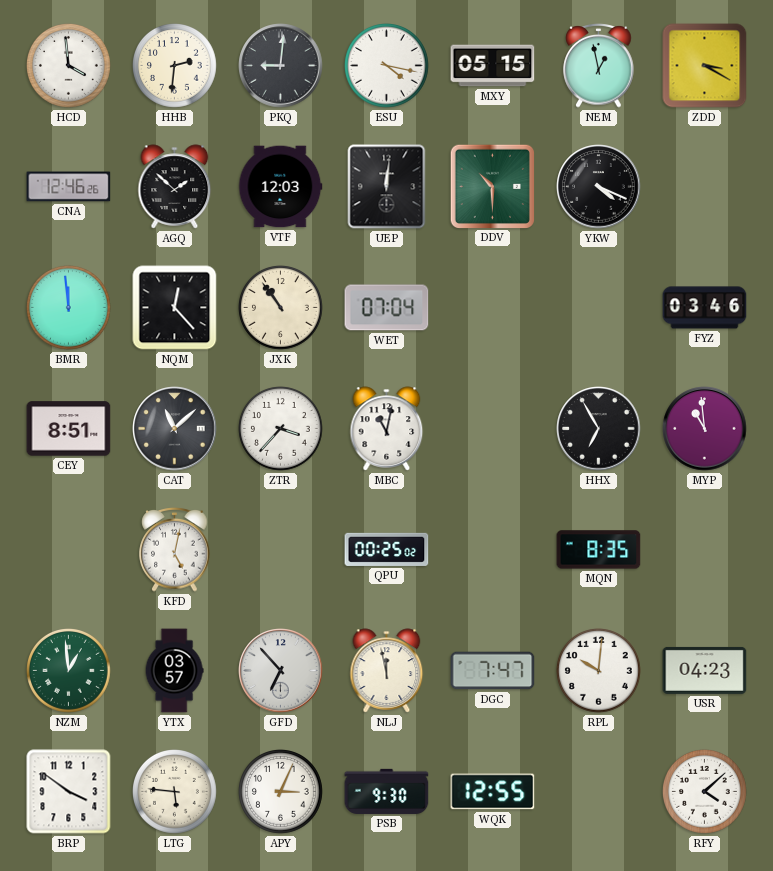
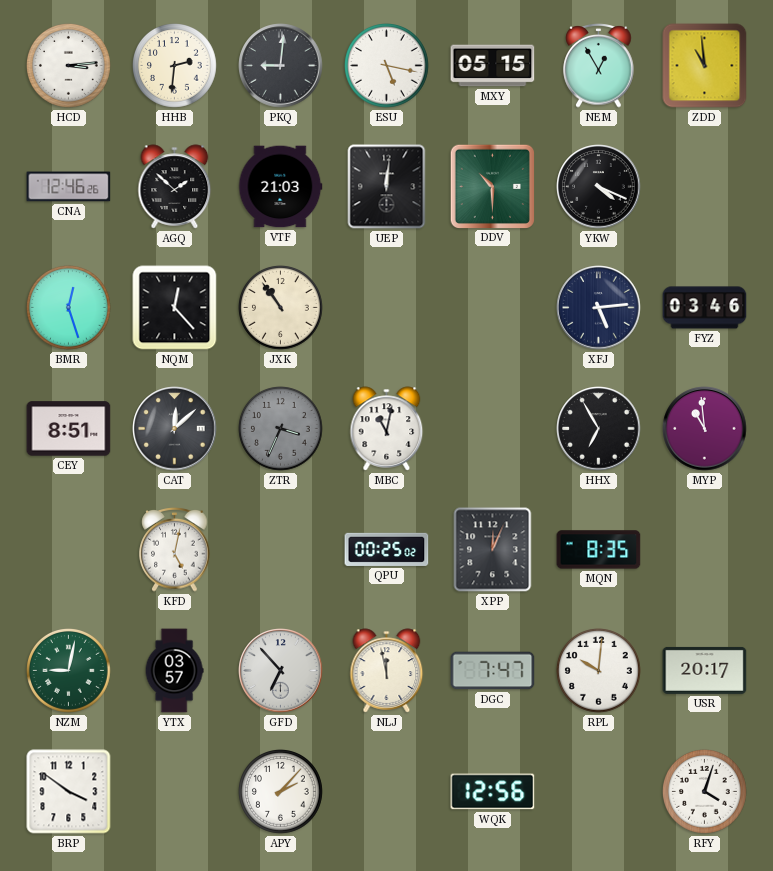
HCD: 3:59 -> 3:14 (69, 66)
ESU: 4:17 -> 5:17 (387, 66)
NEM: 12:58 -> 12:55 (599, 66)
ZDD: 3:20 -> 10:59 (705, 66)
VTF: 12:03 -> 21:03 (280, 187)
BMR: 11:59 -> 12:27 (69, 308)
WET: 07:04 -> none (387, 308)
XFJ: none -> 5:14 (599, 308)
CAT: 11:08 -> 12:08 (175, 429)
ZTR: 3:37 -> 3:34 (281, 429)
ZTR dial: white -> grey (281, 429)
XPP: none -> 12:04 (493, 550)
NZM: 12:59 -> 9:02 (69, 671)
USR: 04:23 -> 20:17 (705, 670)
LTG: 5:46 -> none (175, 792)
APY: 3:04 -> 2:07 (281, 792)
PSB: 9:30 -> none (387, 791)
WQK: 12:55 -> 12:56 (493, 792)
RFY: 4:08 -> 4:03 (705, 792)
